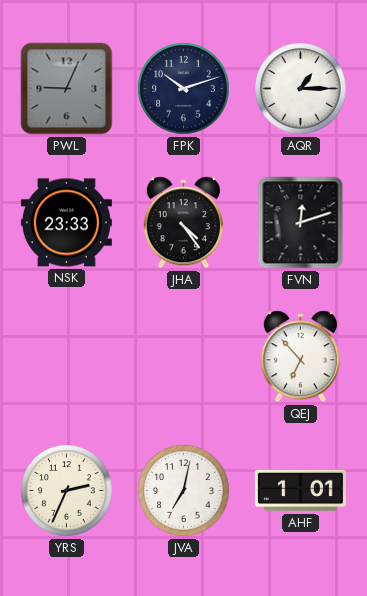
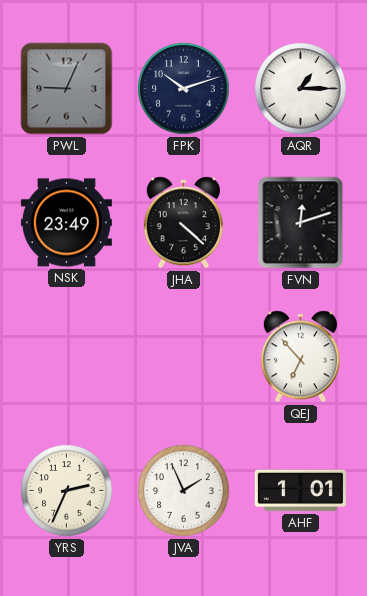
NSK: 23:33 -> 23:49 (66, 223)
JHA: 4:24 -> 4:22 (183, 223)
JVA: 7:02 -> 1:56 (184, 491)
